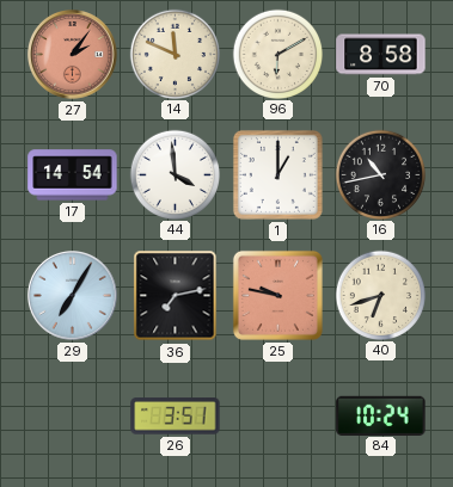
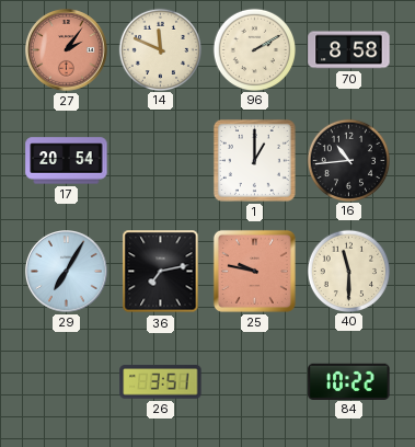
96: 6:10 -> 2:10 (254, 49)
17: 14:54 -> 20:54 (67, 161)
44: 3:59 -> none (175, 174)
16: 10:43 -> 10:44 (348, 160)
40: 6:42 -> 11:30 (348, 271)
84: 10:24 -> 10:22 (349, 381)
